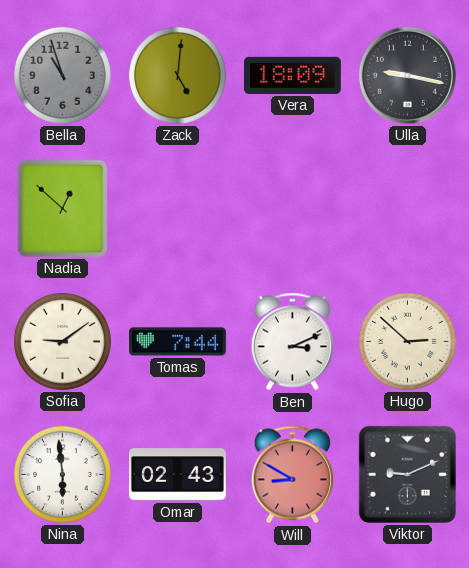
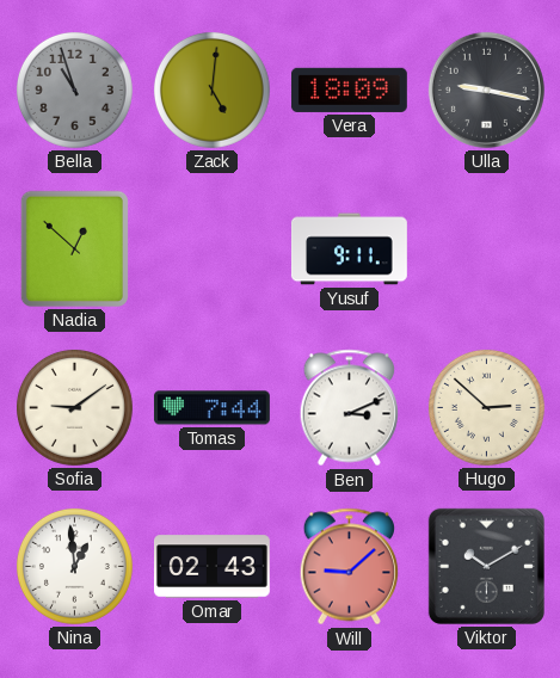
Yusuf: none -> 9:11 (350, 249)
Nina: 5:59 -> 12:59 (74, 566)
Will: 8:50 -> 9:08 (349, 567)
Viktor: 9:11 -> 10:10 (486, 566)
